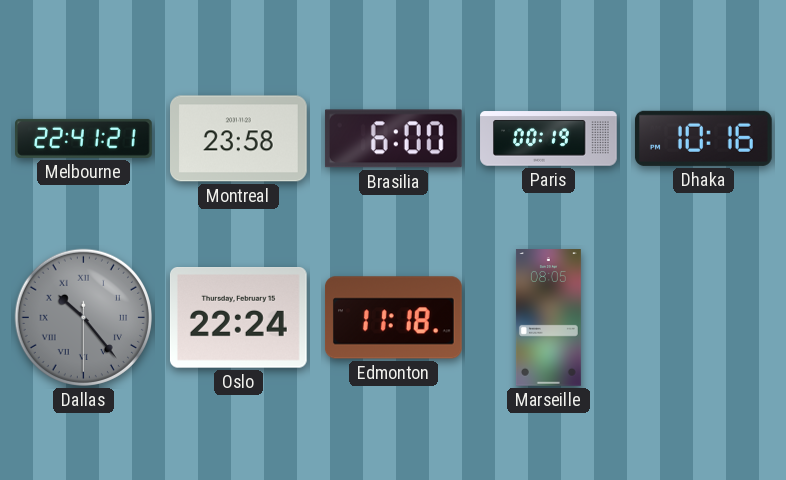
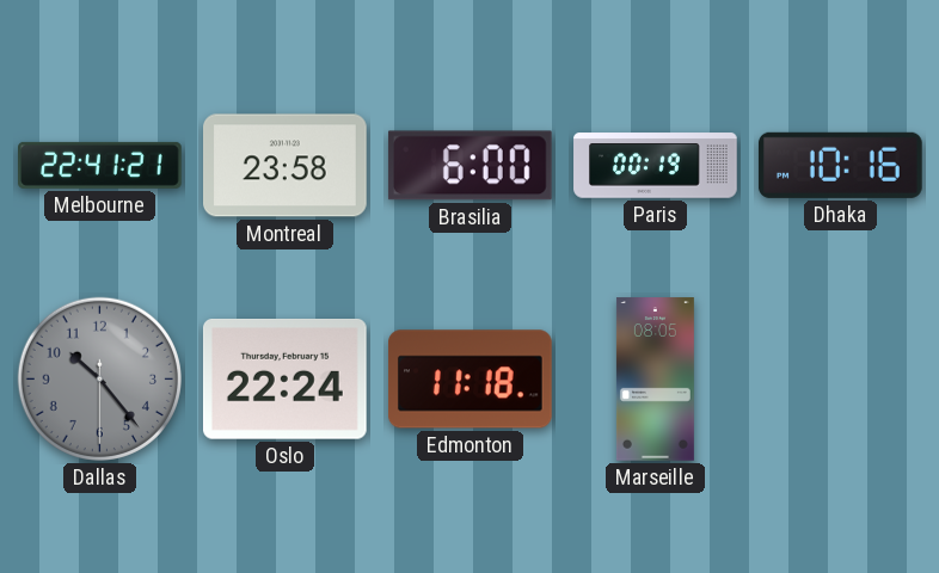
Dallas numerals: Roman -> Arabic (99, 378)
